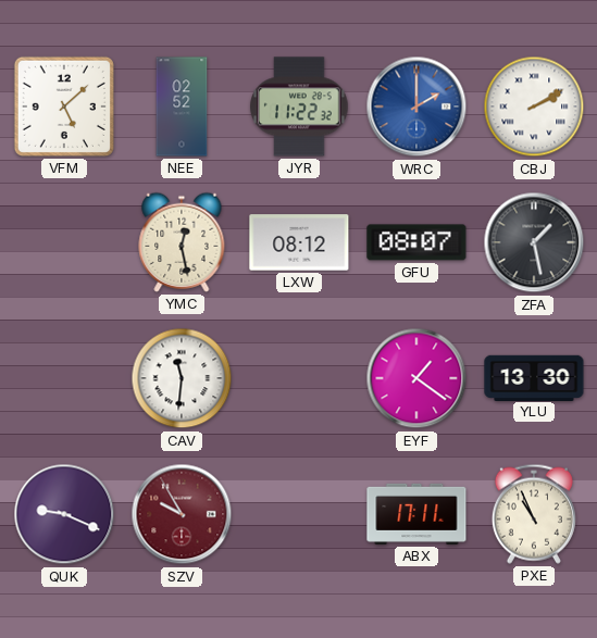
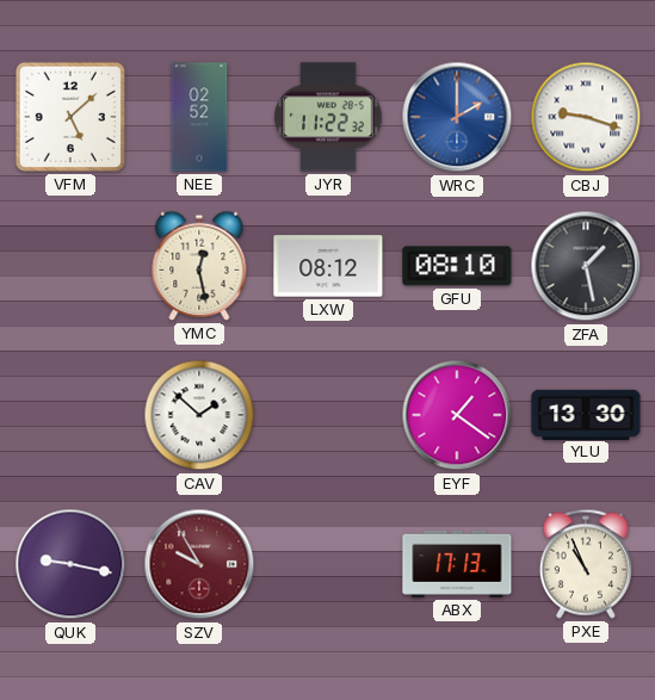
CBJ: 2:10 -> 9:18 (586, 117)
GFU: 08:07 -> 08:10 (457, 266)
CAV: 11:31 -> 1:52 (199, 415)
QUK: 9:19 -> 9:17 (70, 564)
ABX: 17:11 -> 17:13 (457, 564)
